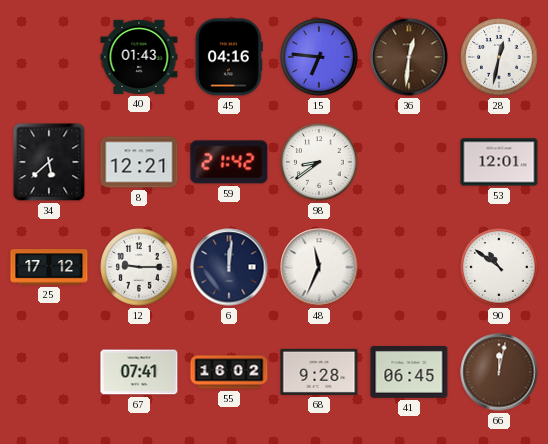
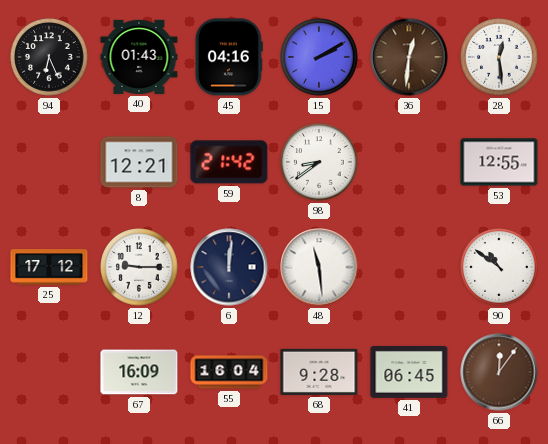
94: none -> 6:26 (49, 57)
15: 6:46 -> 2:10 (319, 57)
28: 12:32 -> 12:29 (499, 57)
34: 5:38 -> none (49, 162)
53: 12:01 -> 12:55 (499, 162)
48: 11:34 -> 11:29 (319, 267)
67: 07:41 -> 16:09 (139, 372)
55: 16:02 -> 16:04 (229, 372)
66: 12:02 -> 12:06 (499, 372)
